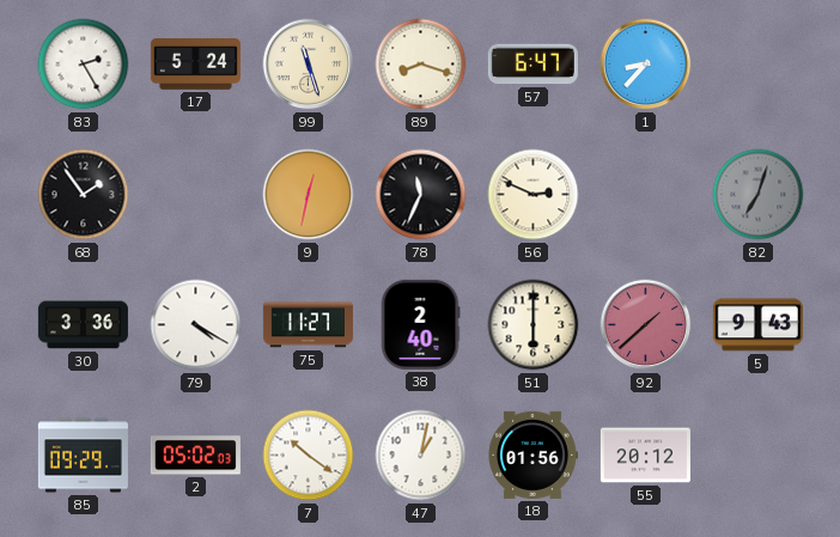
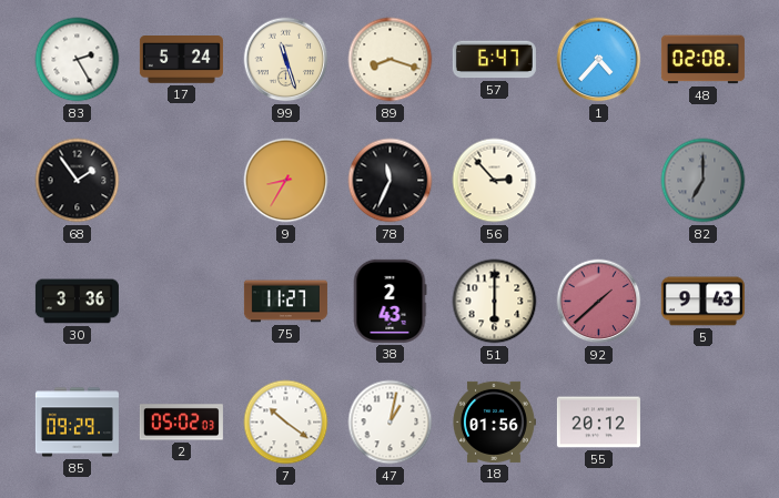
1: 8:37 -> 4:37 (599, 60)
48: none -> 02:08 (702, 60)
9: 12:32 -> 8:35 (286, 181)
56: 2:49 -> 2:53 (495, 181)
82: 7:03 -> 7:00 (704, 181)
79: 4:20 -> none (196, 325)
38: 2:40 -> 2:43 (389, 301)
